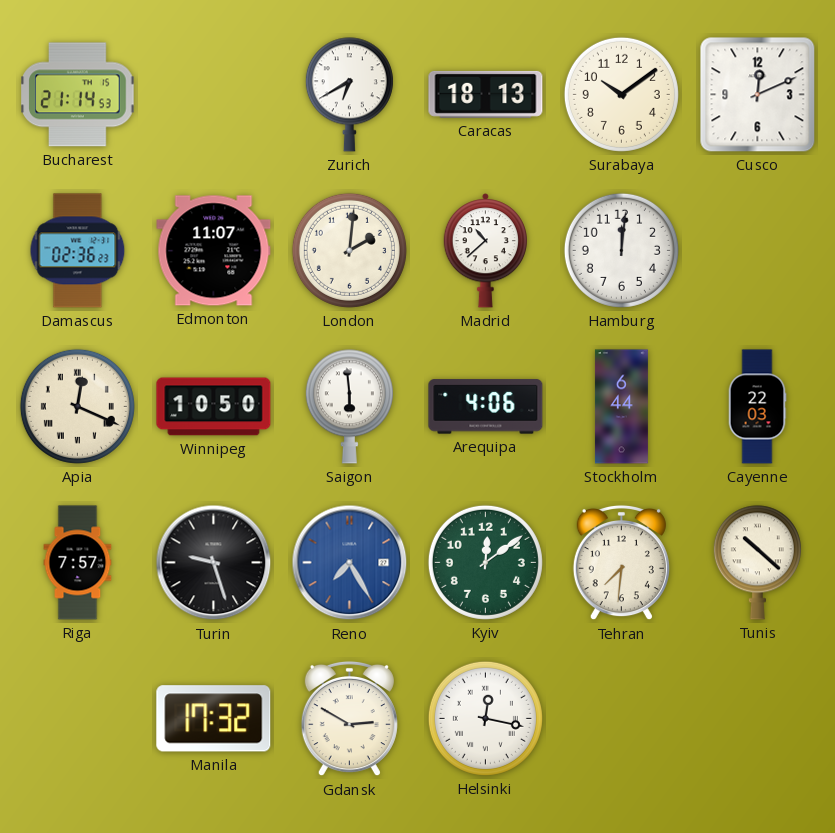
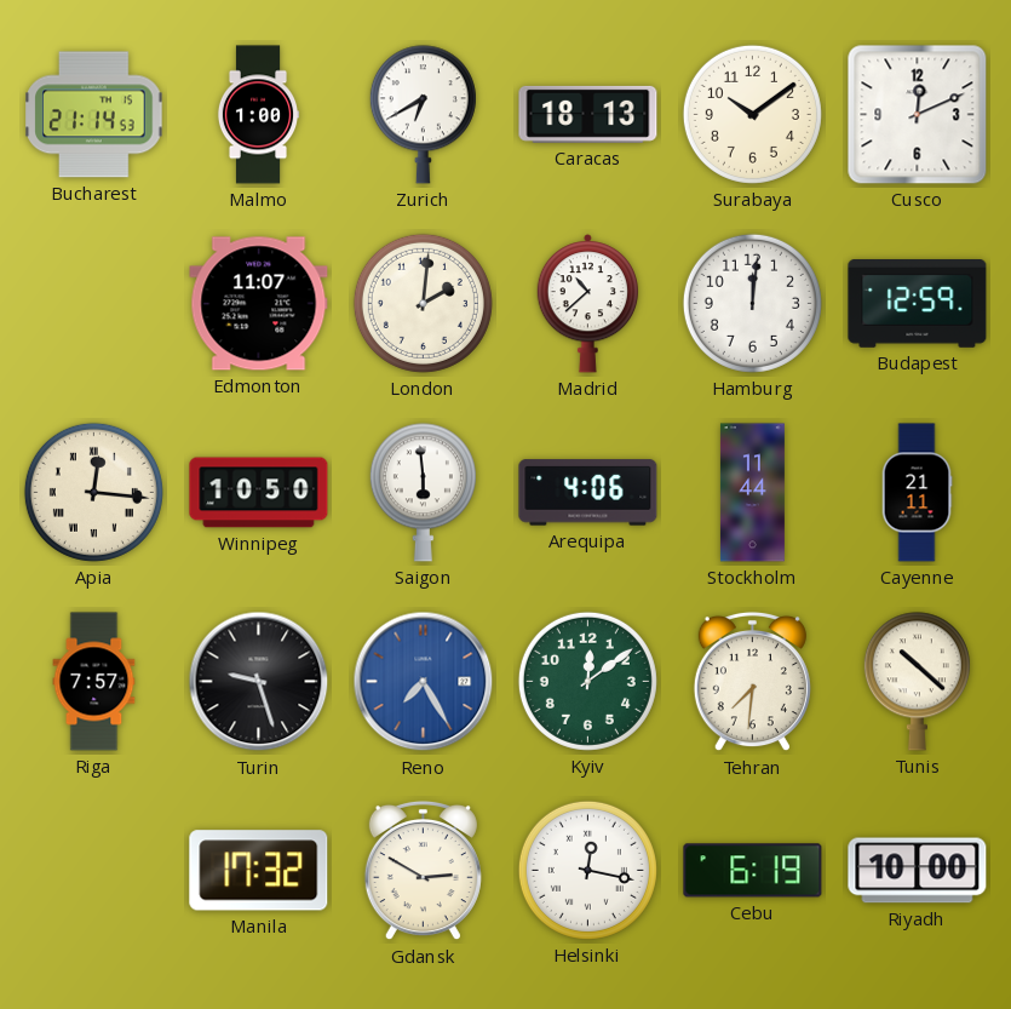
Malmo: none -> 1:00 (258, 115)
Damascus: 02:36 -> none (78, 251)
Budapest: none -> 12:59 (918, 304)
Apia: 12:19 -> 12:16 (93, 492)
Stockholm: 6:44 -> 11:44 (752, 493)
Cayenne: 22:03 -> 21:11 (917, 493)
Cebu: none -> 6:19 (753, 871)
Riyadh: none -> 10:00 (918, 871)
